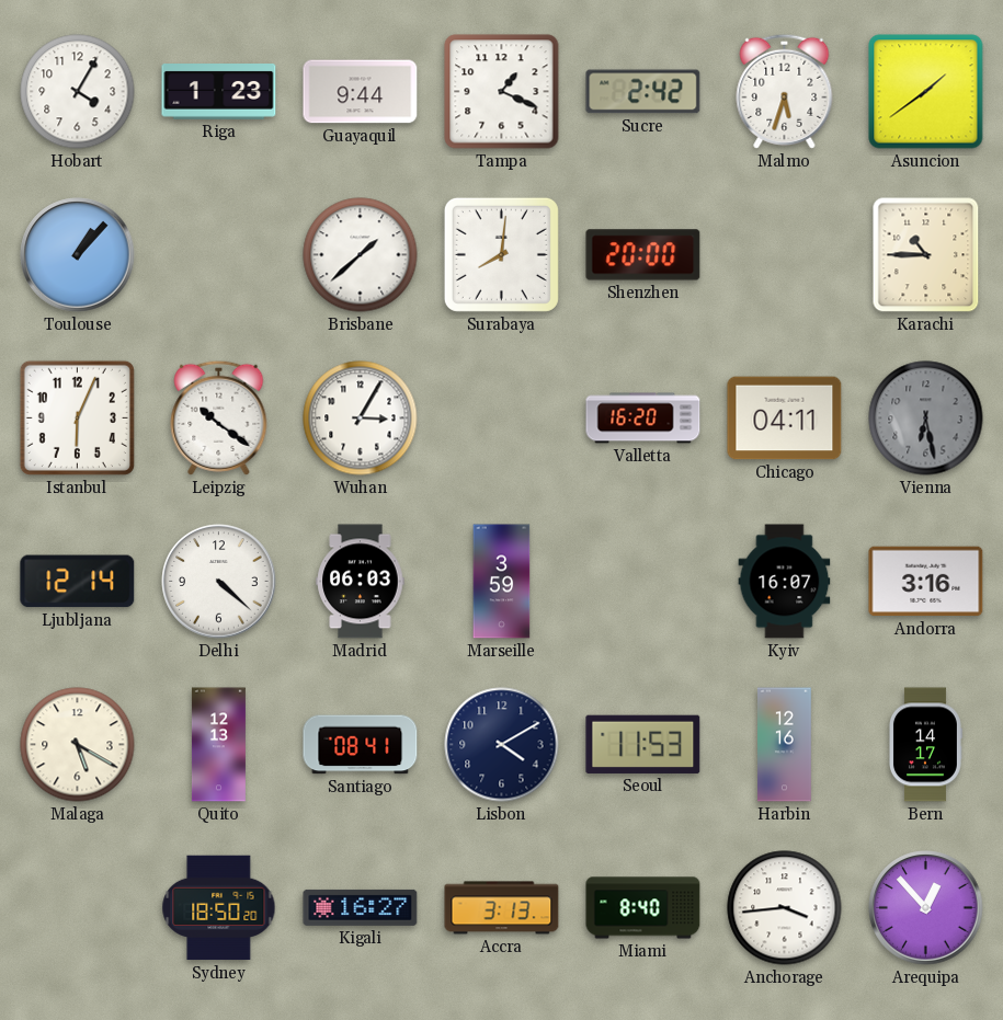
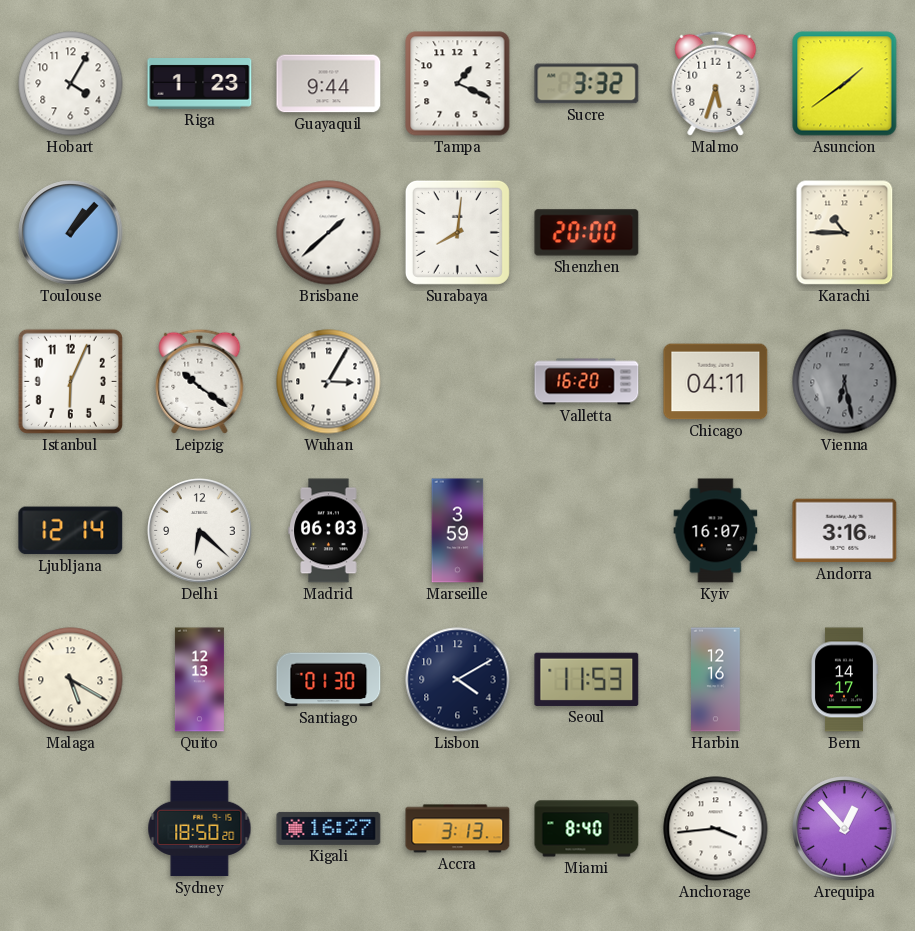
Sucre: 2:42 -> 3:32 (587, 84)
Delhi: 4:22 -> 6:22 (200, 531)
Santiago: 08:41 -> 01:30 (329, 680)
